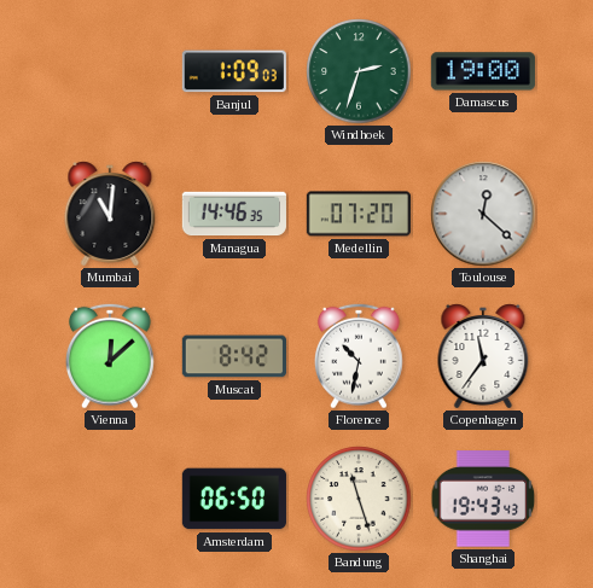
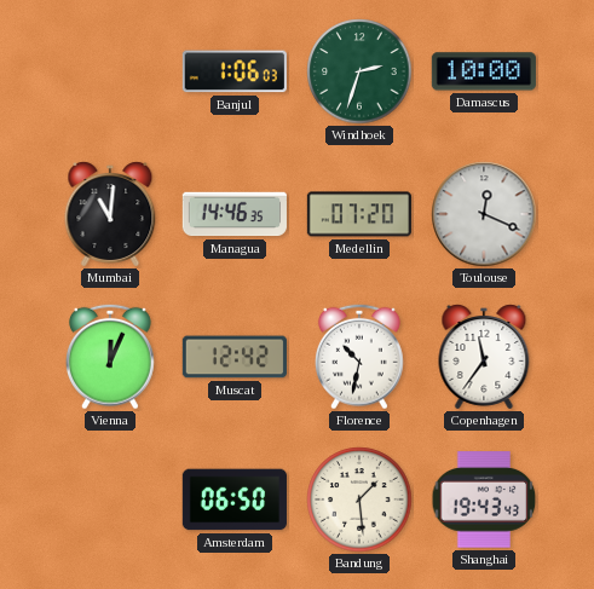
Banjul: 1:09 -> 1:06 (235, 71)
Damascus: 19:00 -> 10:00 (484, 71)
Toulouse: 12:22 -> 12:19 (484, 214)
Vienna: 12:08 -> 12:04 (111, 357)
Muscat: 8:42 -> 12:42 (235, 357)
Bandung: 11:27 -> 1:29 (359, 500)
